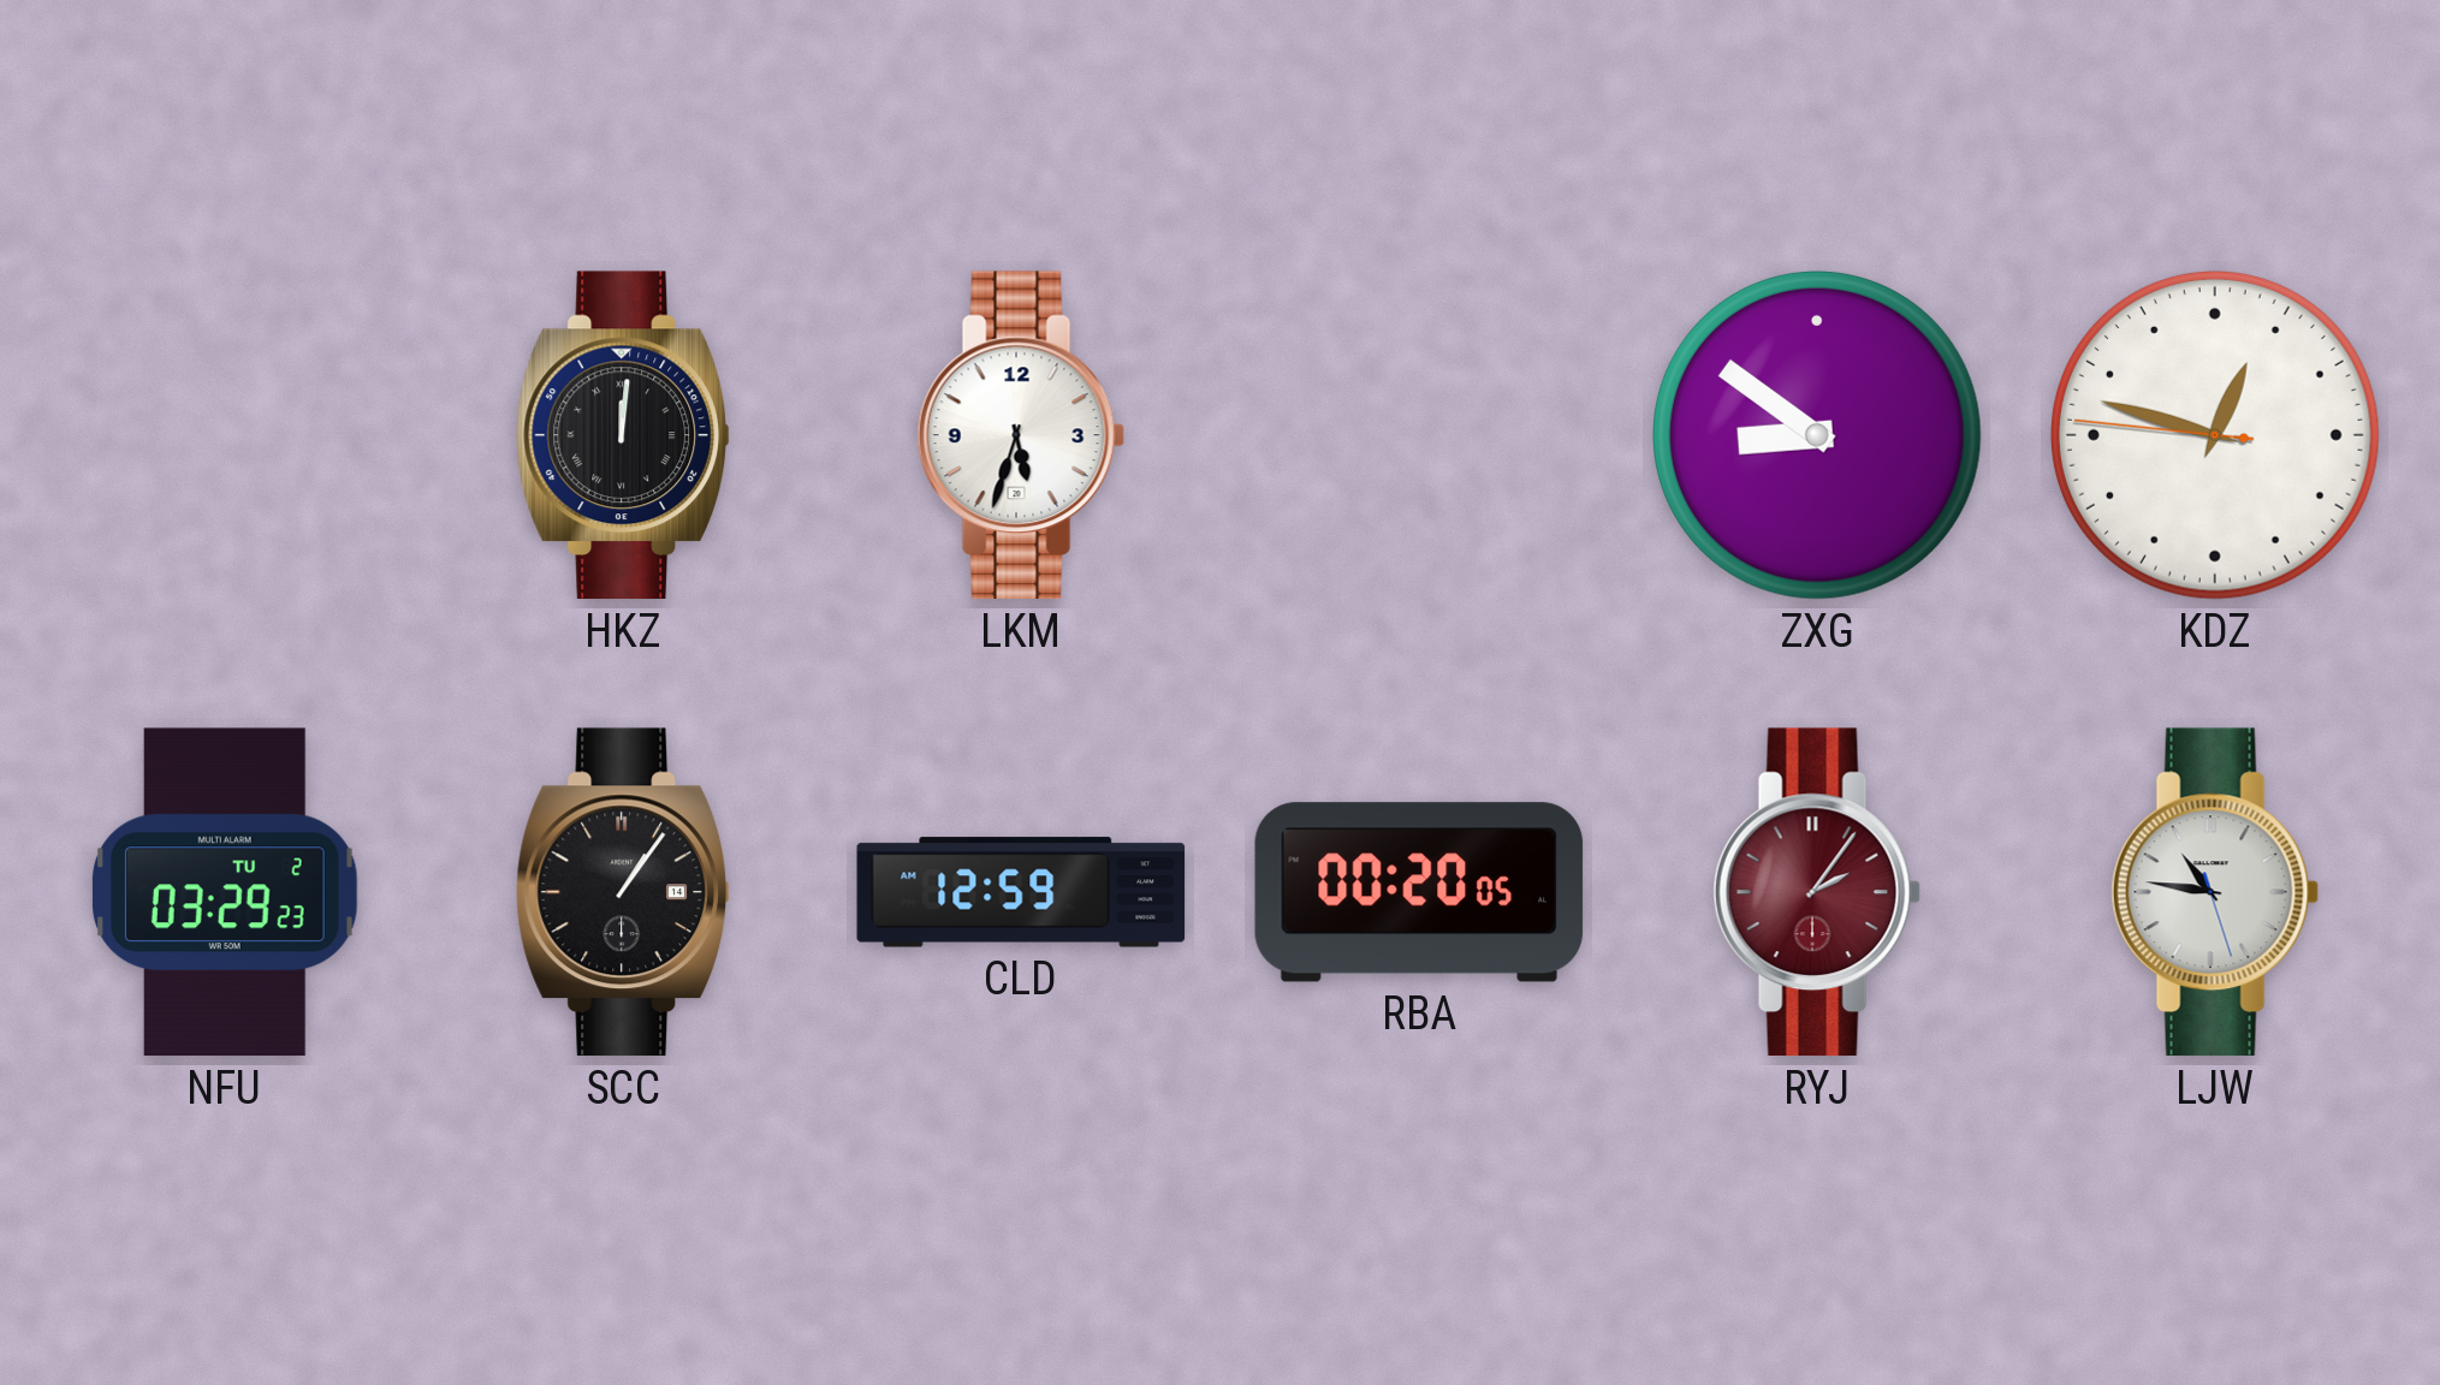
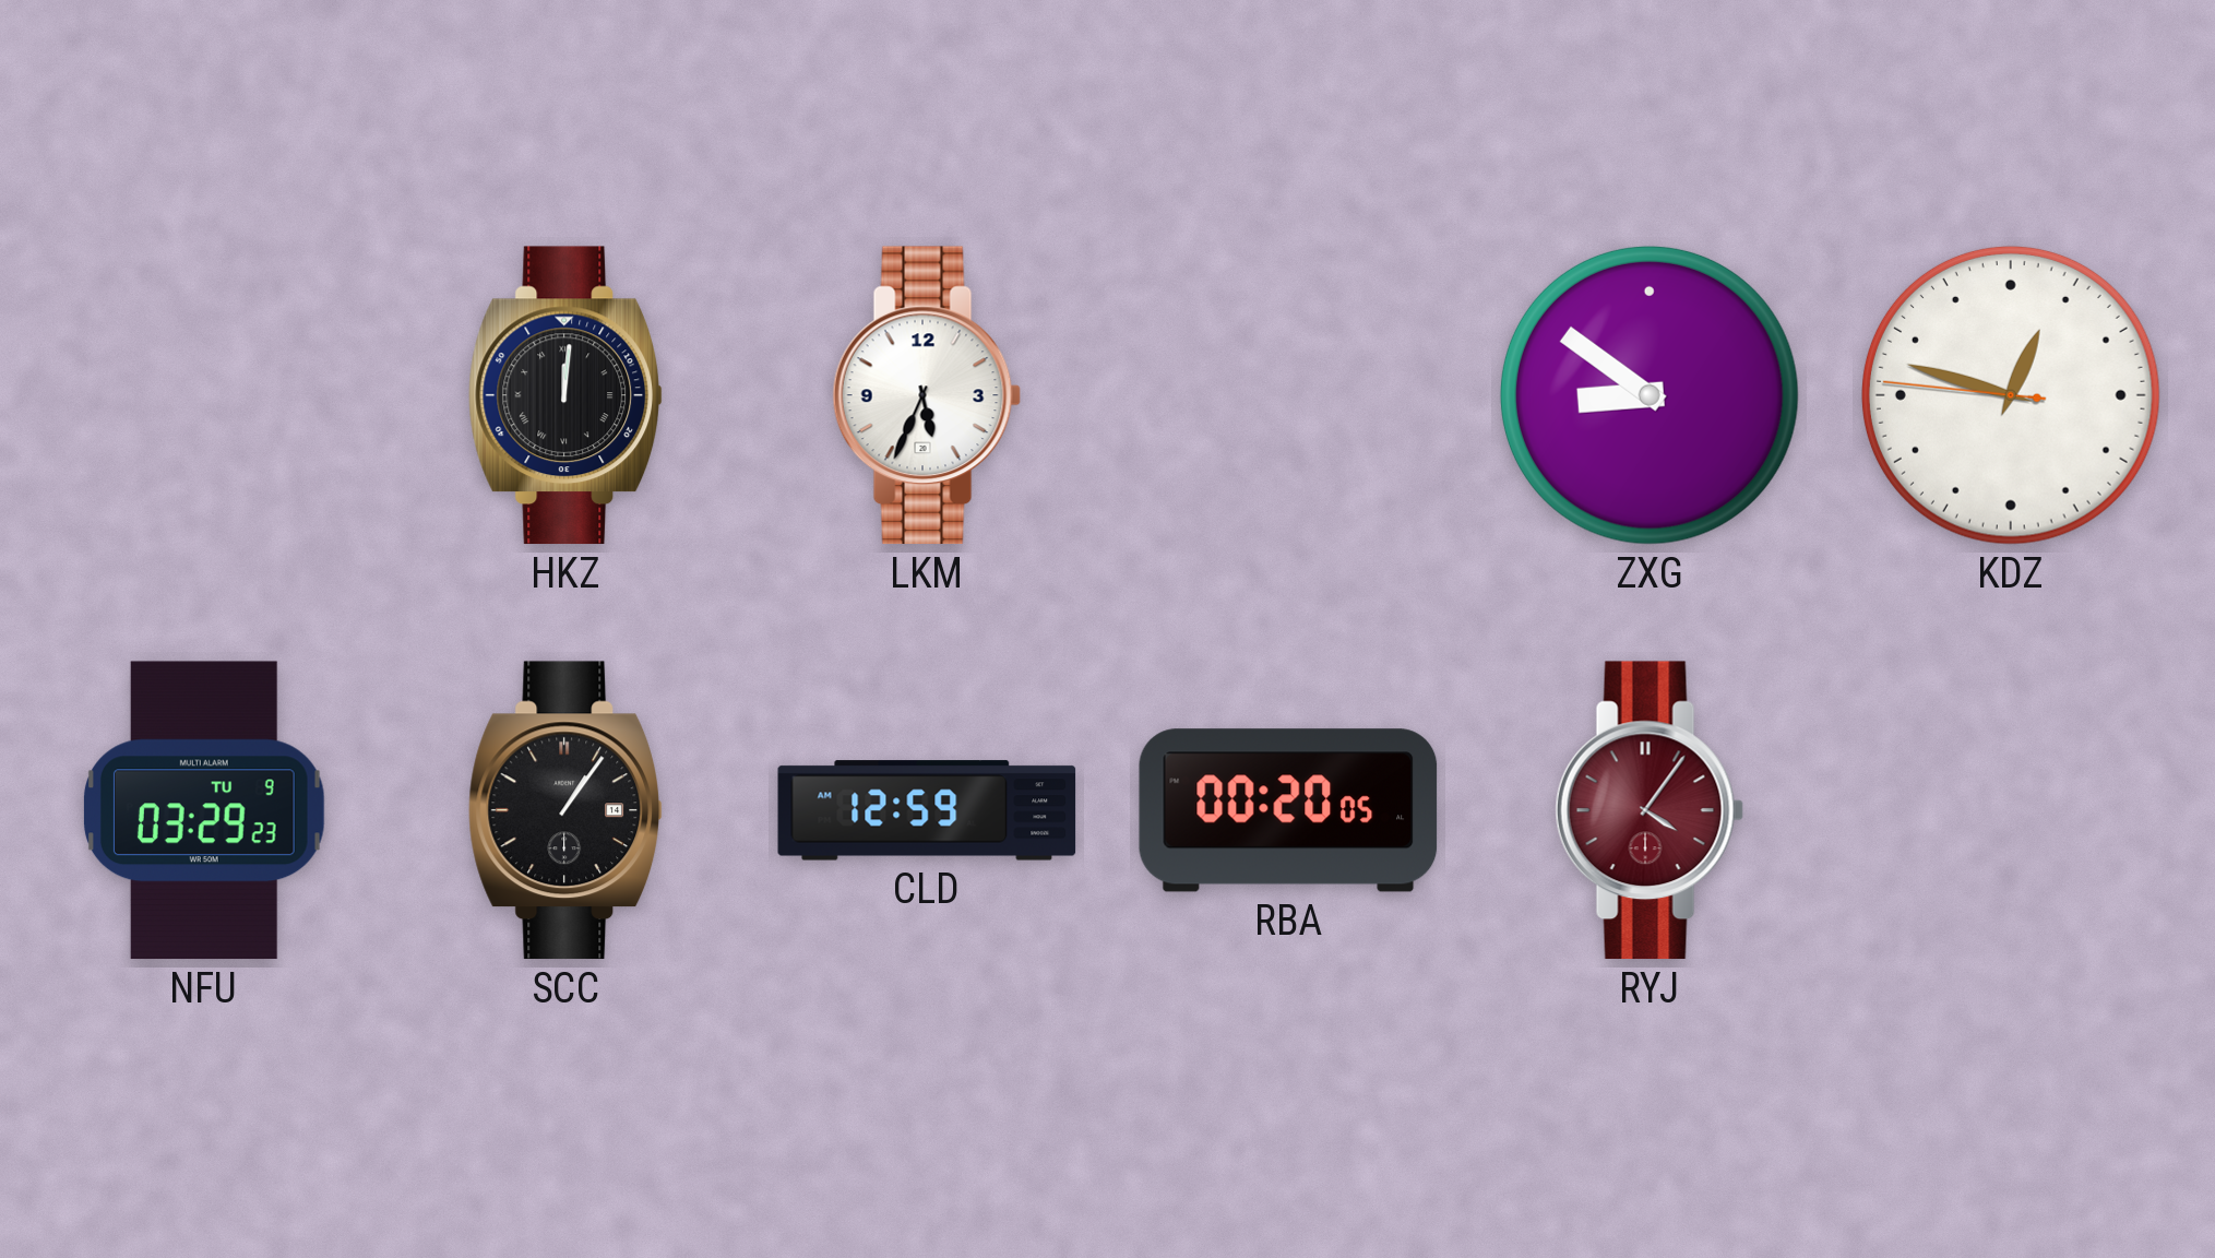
LKM: 5:33 -> 5:34 (927, 395)
NFU date: TU 2 -> TU 9 (204, 810)
RYJ: 2:06 -> 4:06 (1650, 810)
LJW: 10:46 -> none (2215, 892)
